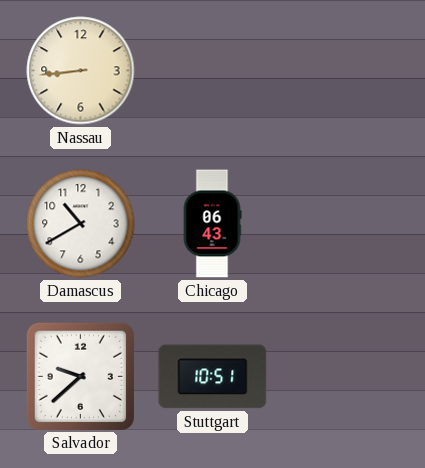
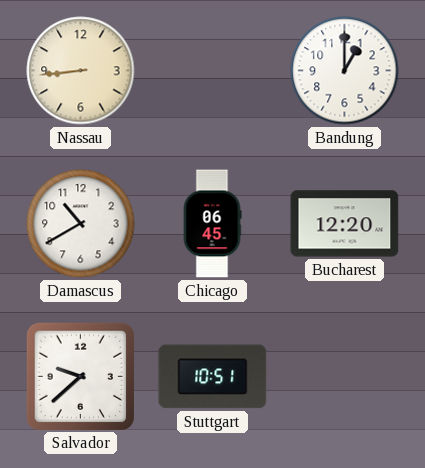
Bandung: none -> 1:00 (345, 71)
Chicago: 06:43 -> 06:45 (212, 224)
Bucharest: none -> 12:20 (345, 224)
